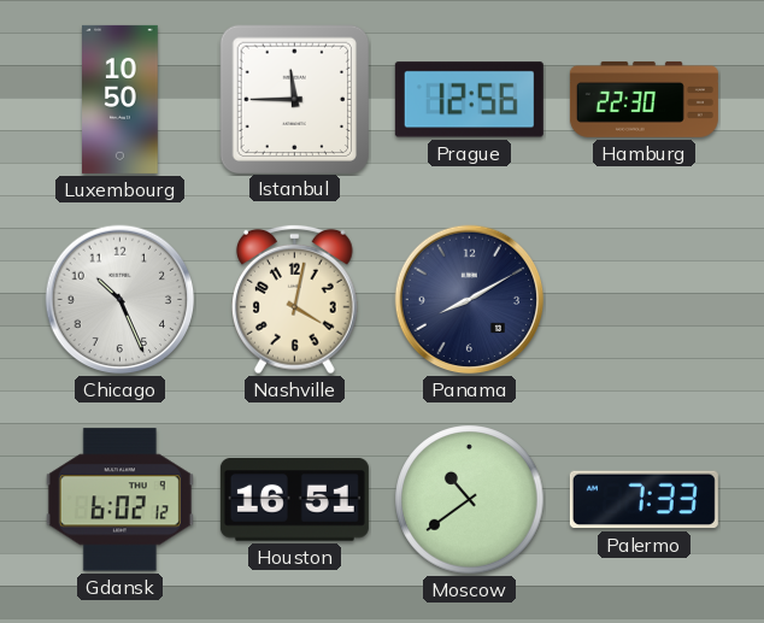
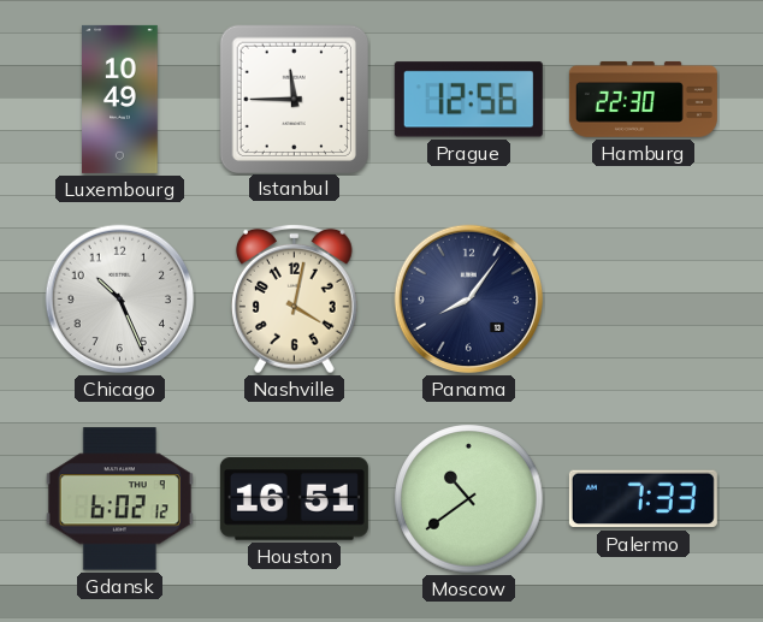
Luxembourg: 10:50 -> 10:49 (120, 99)
Panama: 8:10 -> 8:06 (469, 300)
